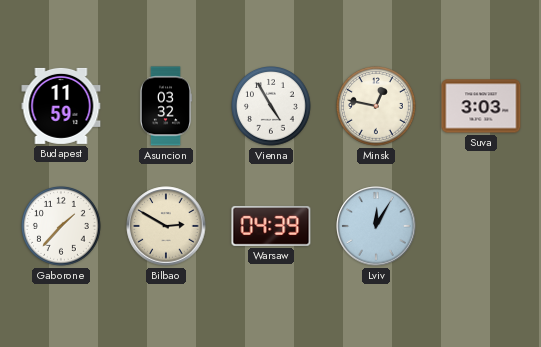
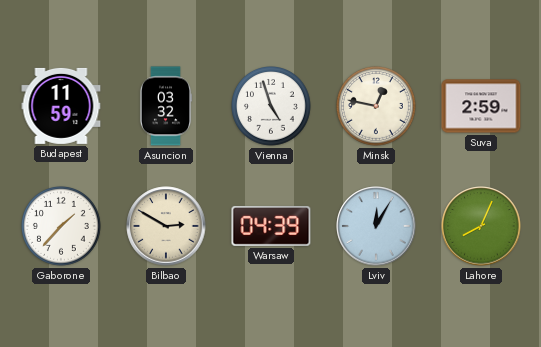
Vienna: 4:55 -> 4:57 (272, 107)
Suva: 3:03 -> 2:59 (481, 106)
Lahore: none -> 8:04 (481, 226)
